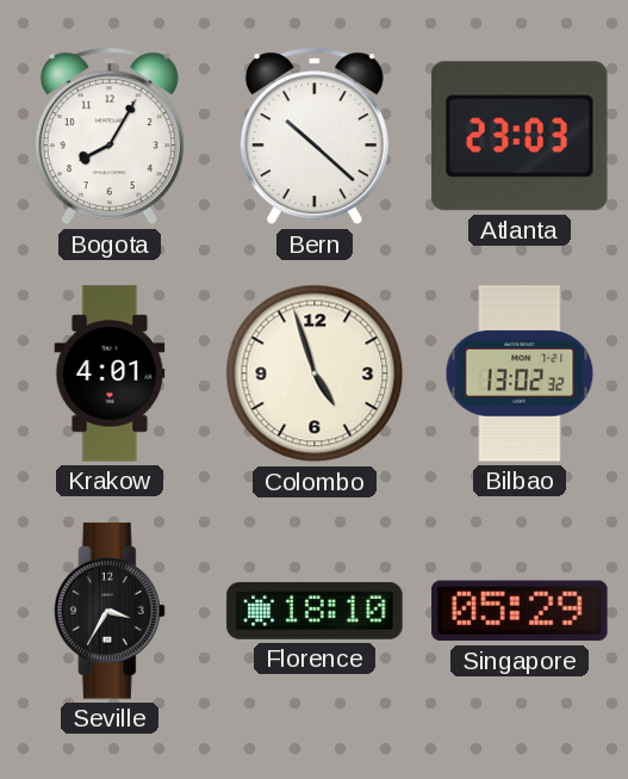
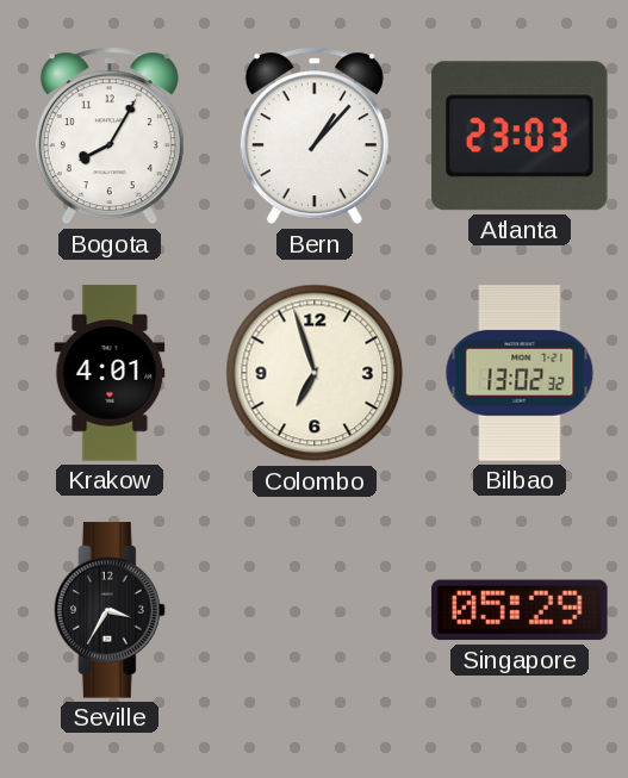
Bern: 10:22 -> 1:07 (315, 136)
Colombo: 4:57 -> 6:57 (315, 373)
Florence: 18:10 -> none (315, 611)
